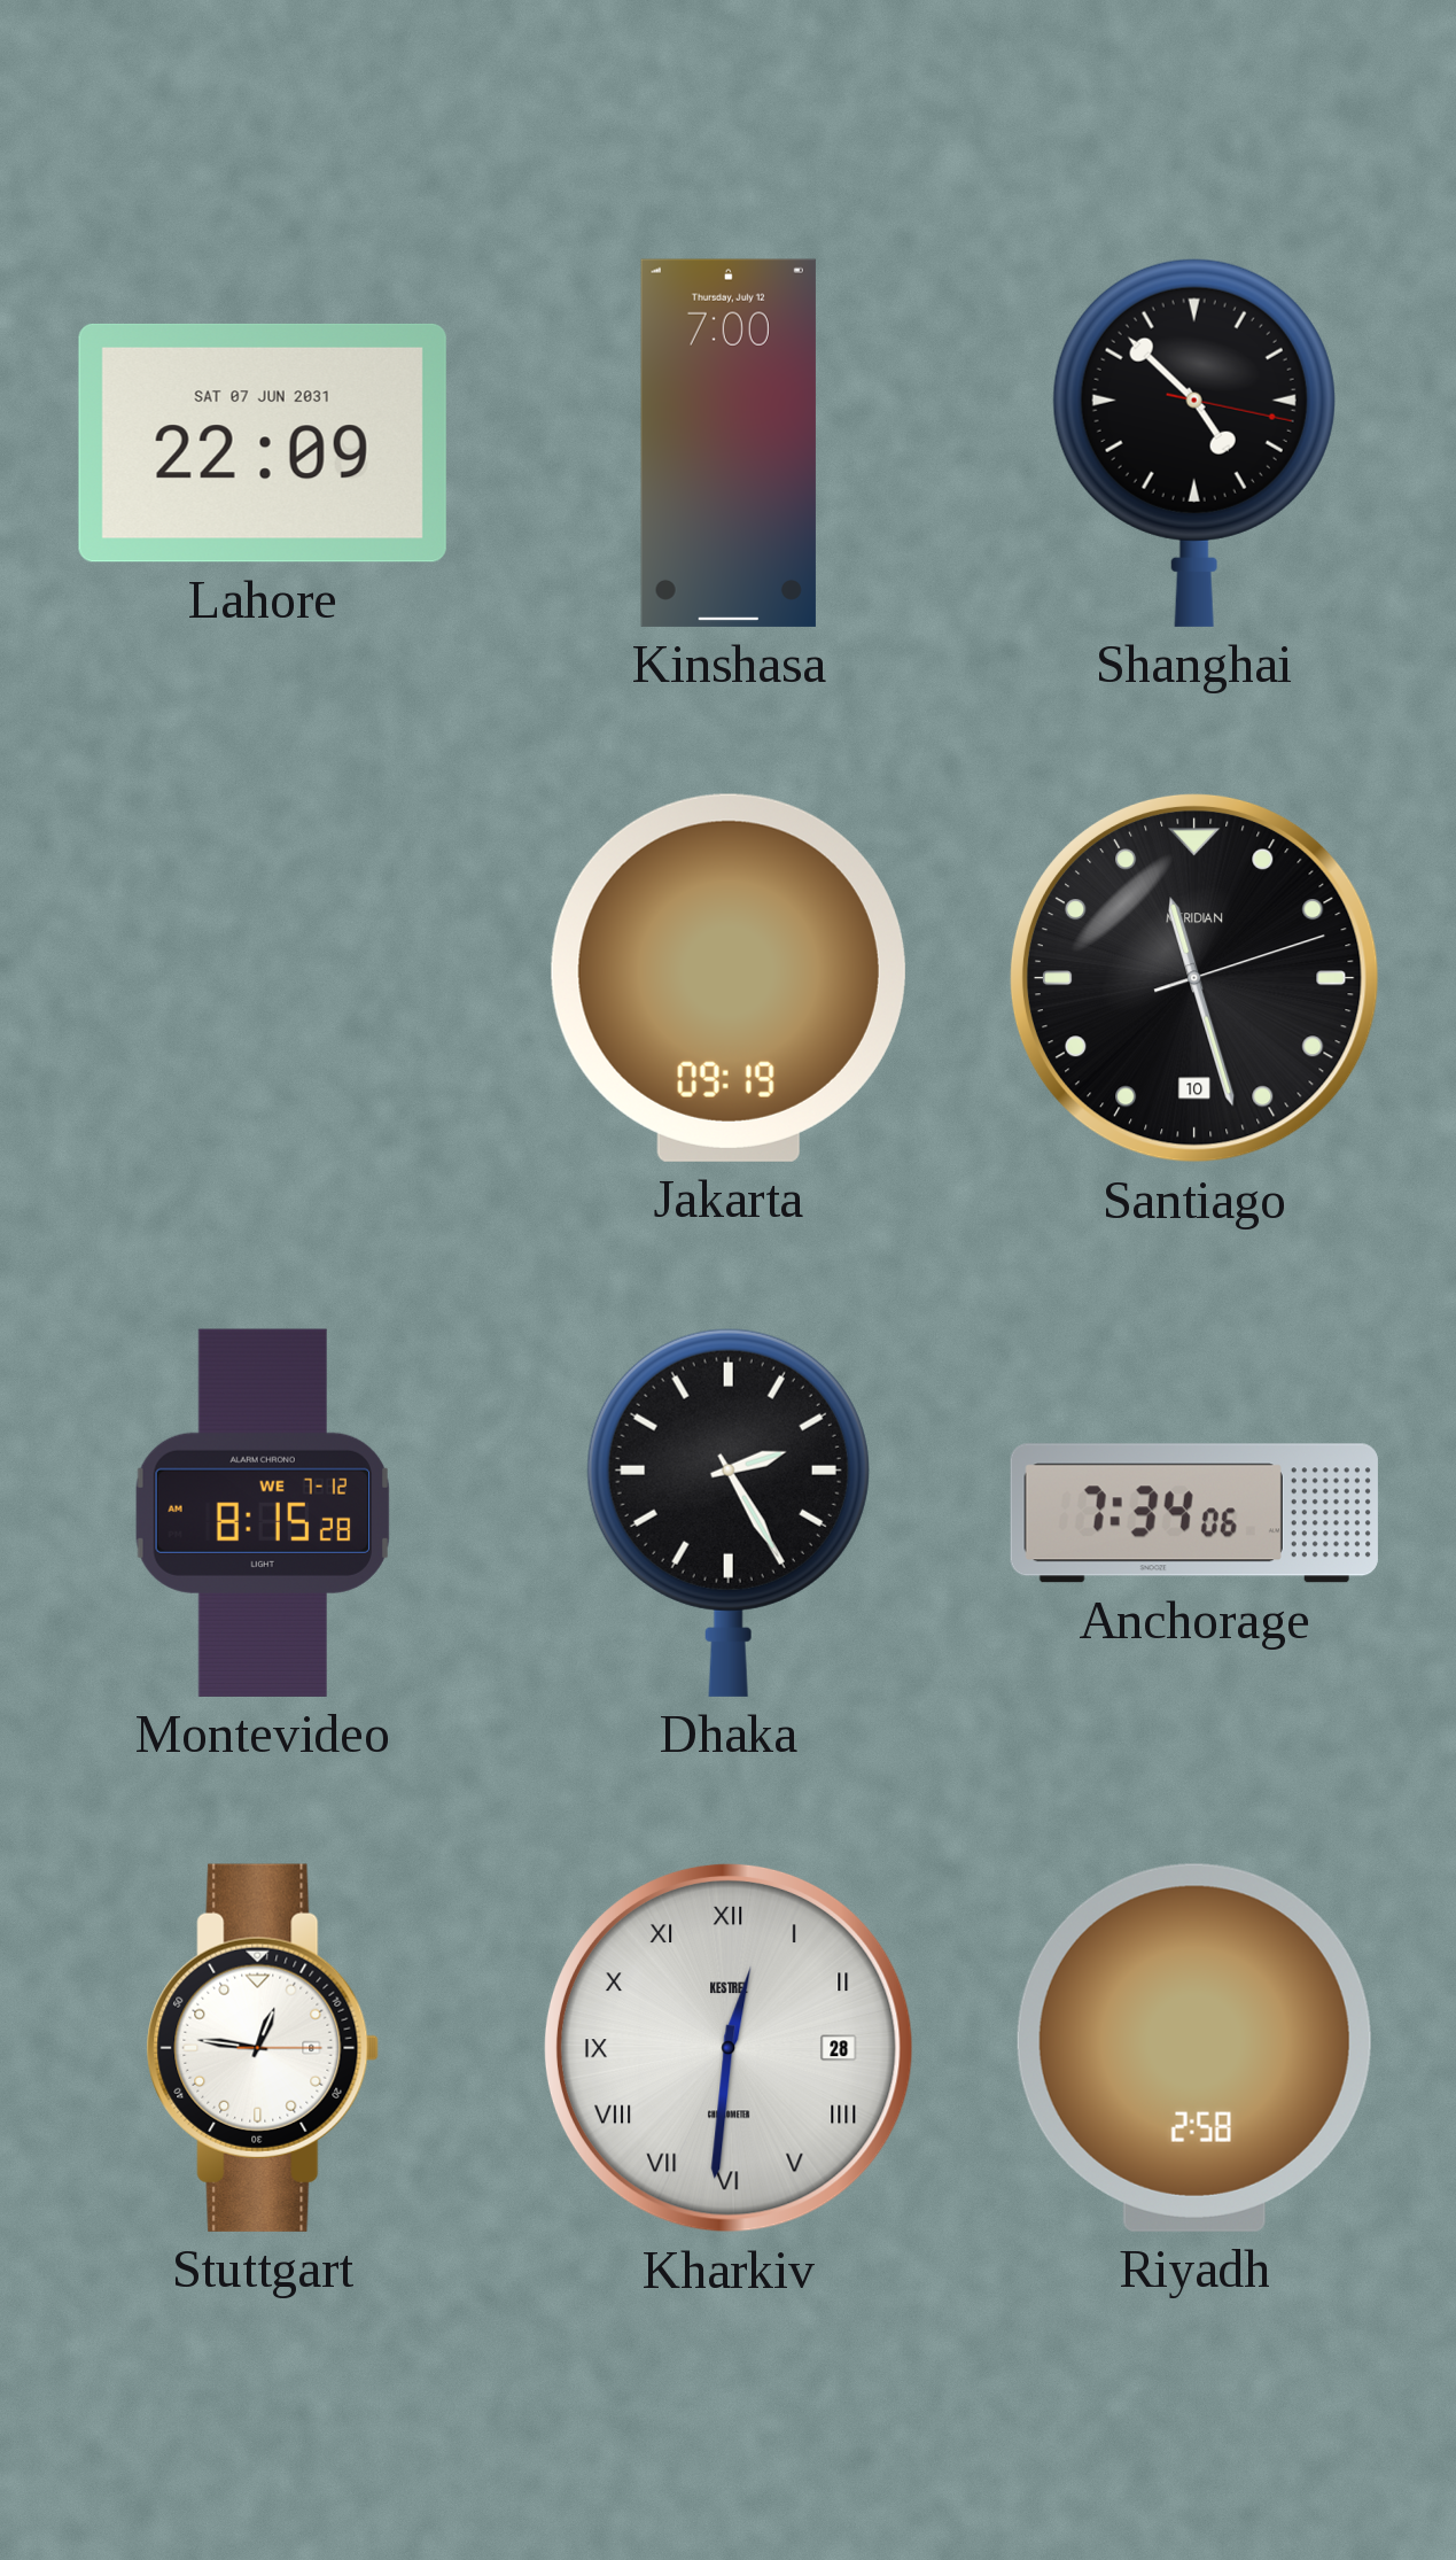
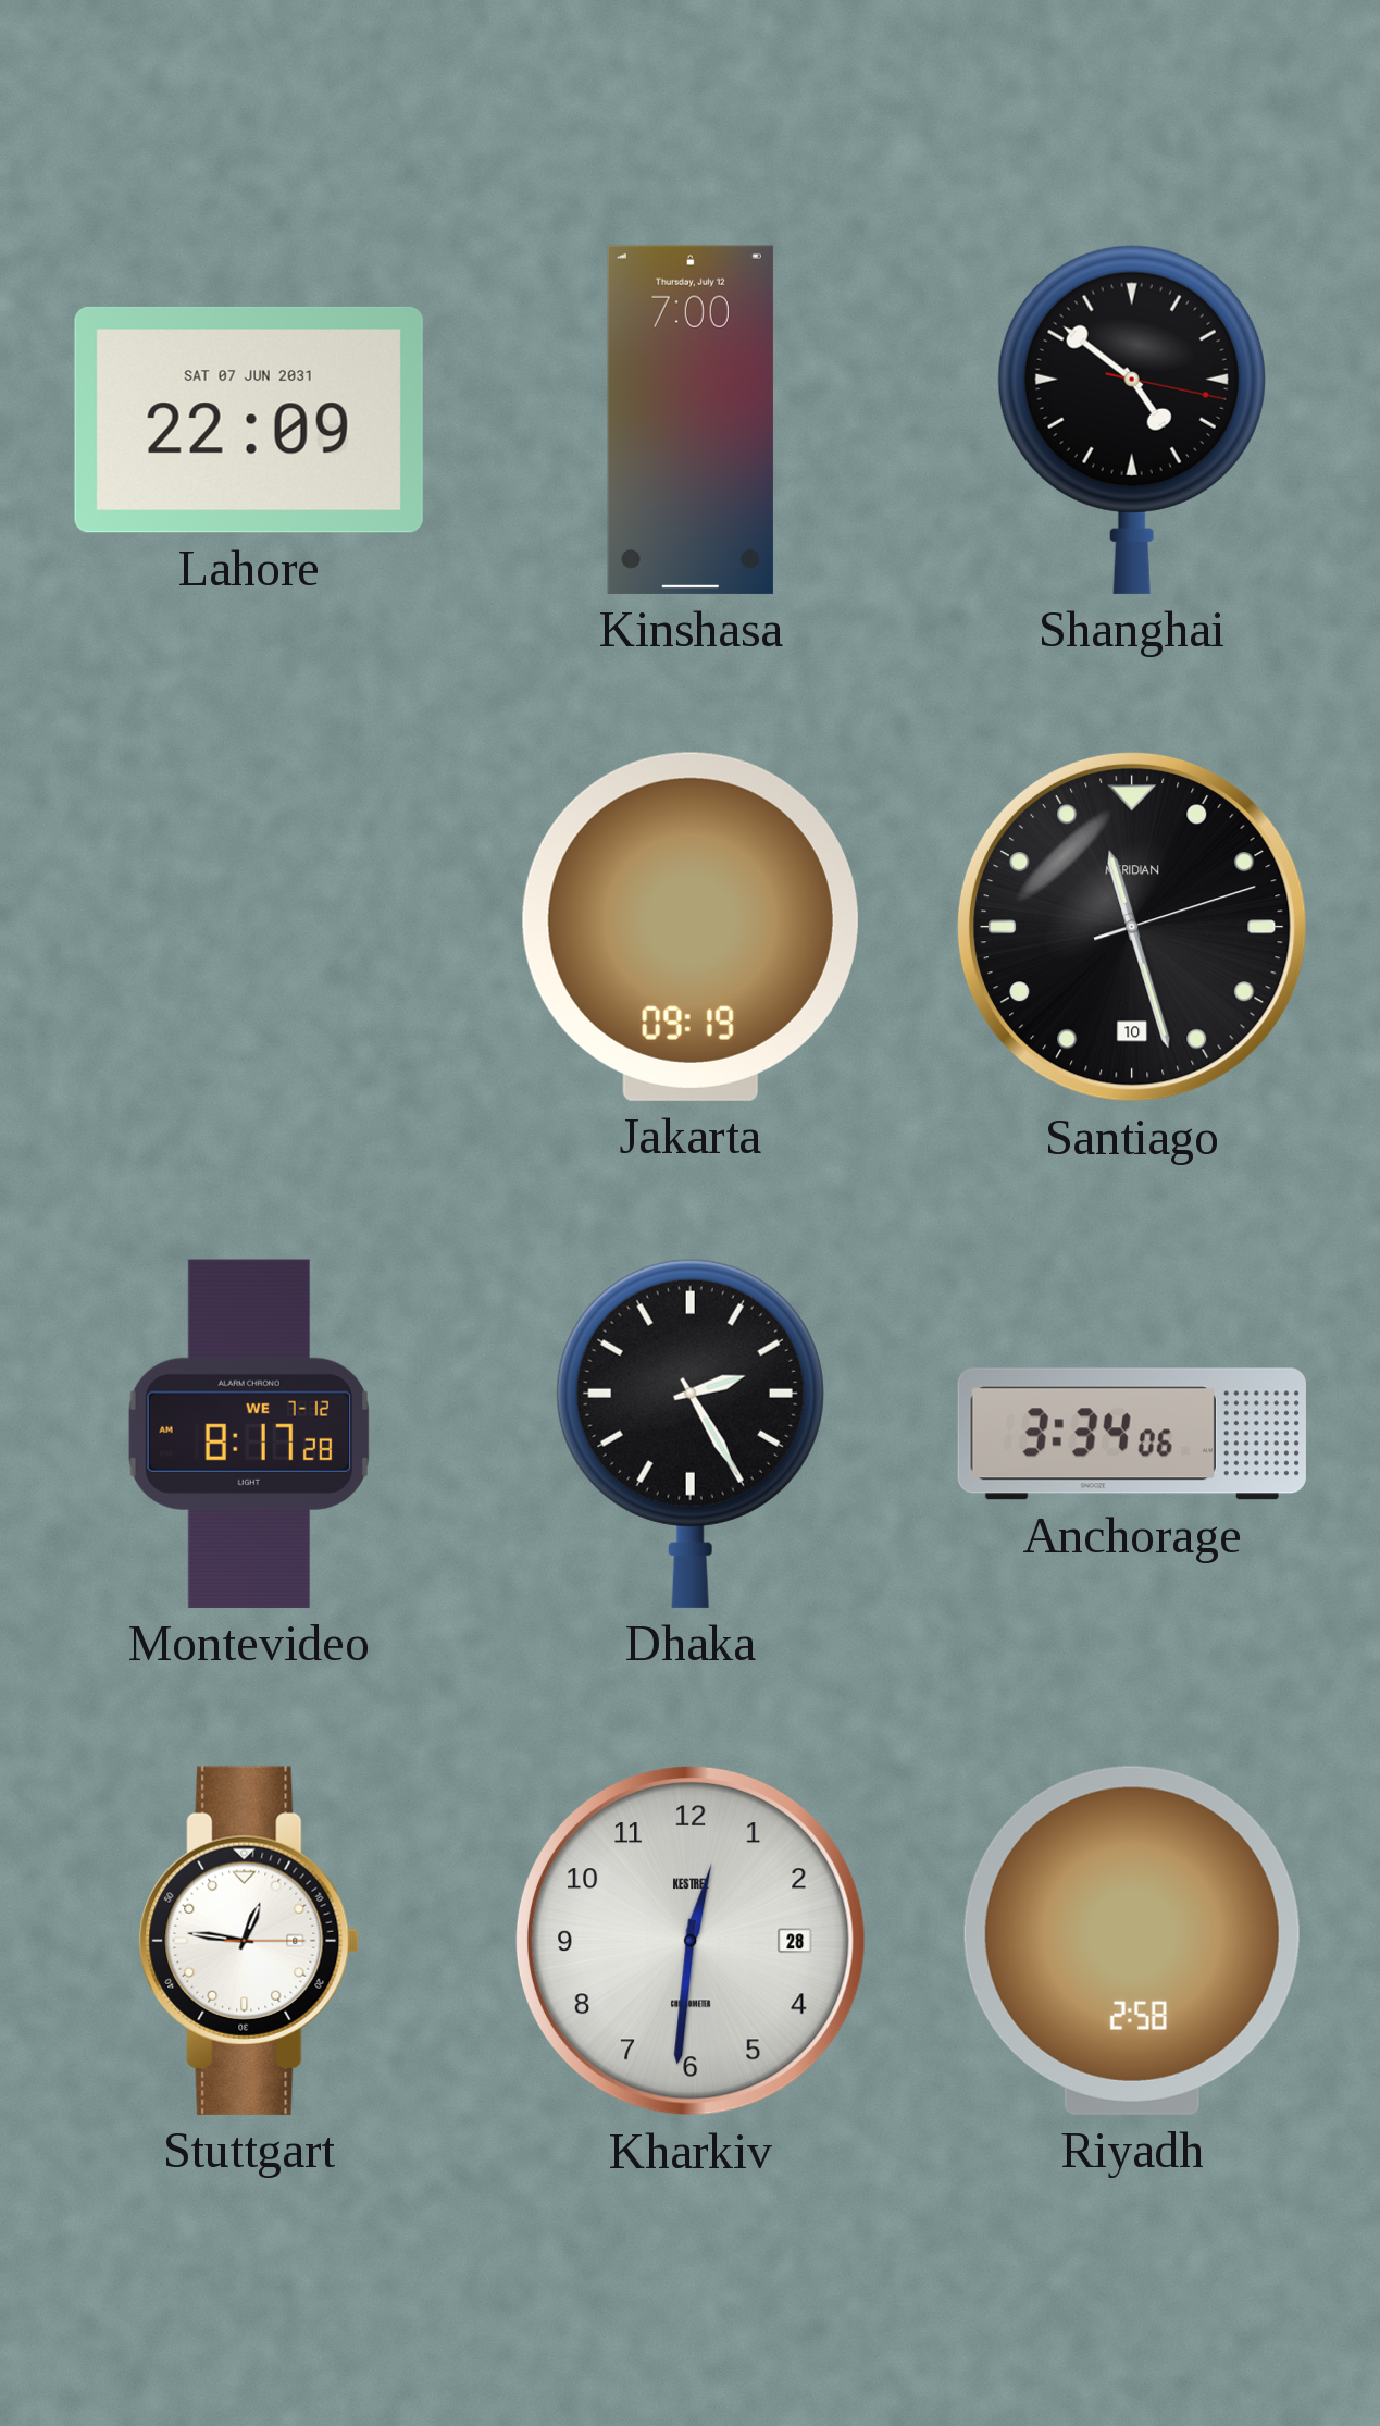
Shanghai: 4:52 -> 4:51 (1132, 419)
Montevideo: 8:15 -> 8:17 (249, 1434)
Anchorage: 7:34 -> 3:34 (1132, 1434)
Kharkiv numerals: Roman -> Arabic (691, 1941)
